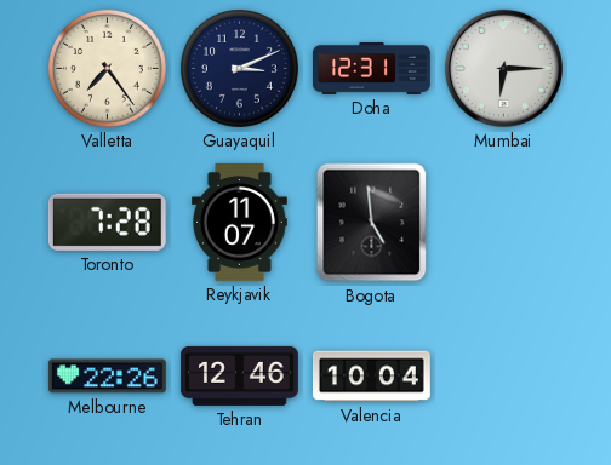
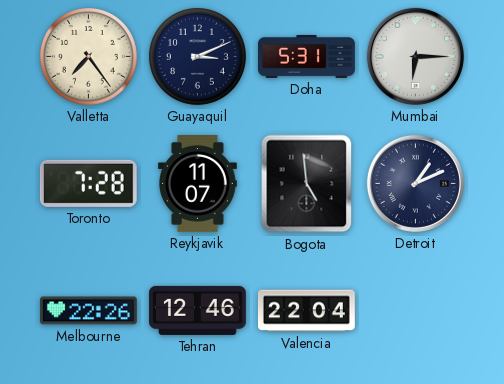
Doha: 12:31 -> 5:31 (307, 56)
Detroit: none -> 1:11 (415, 183)
Valencia: 10:04 -> 22:04 (306, 311)
